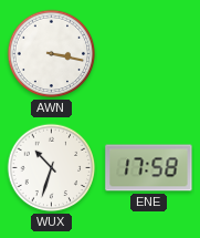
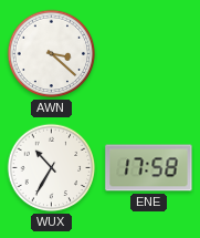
AWN: 3:17 -> 3:22 (52, 54)
WUX: 10:33 -> 10:35 (52, 168)
